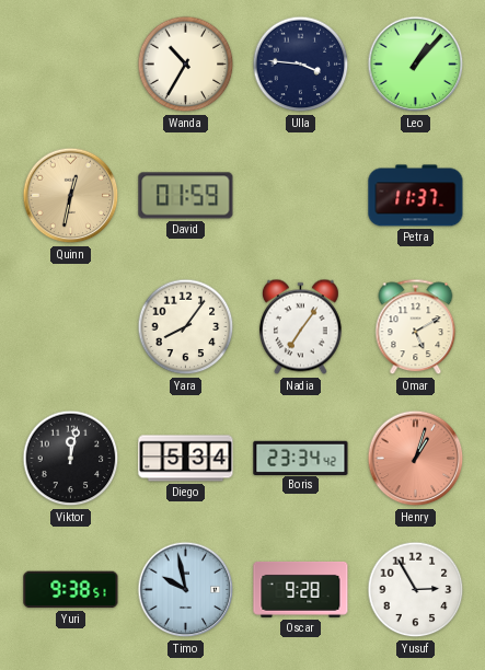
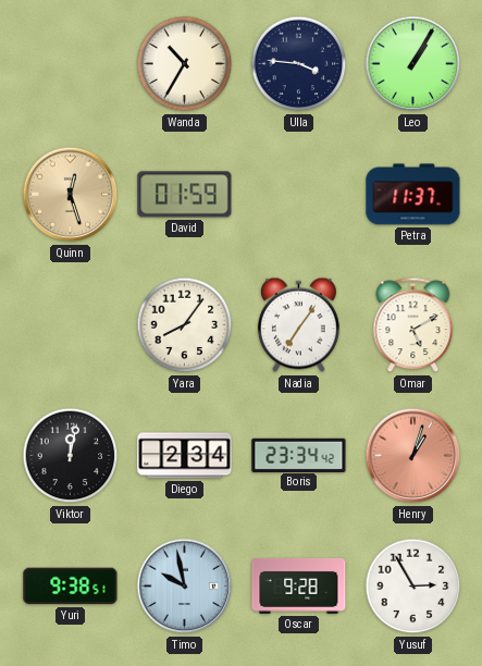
Leo: 1:07 -> 1:05 (413, 64)
Quinn: 12:32 -> 12:27 (71, 195)
Diego: 5:34 -> 2:34 (185, 456)
